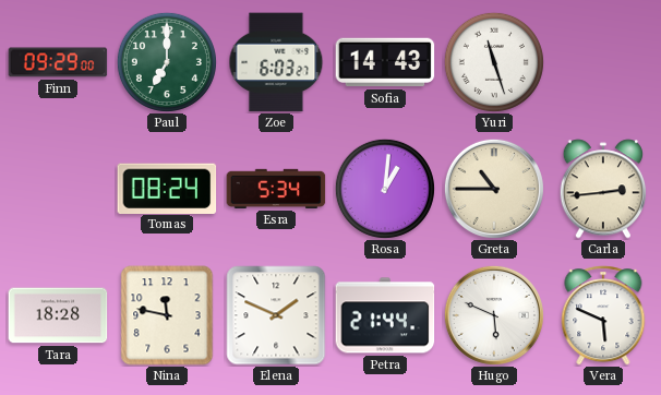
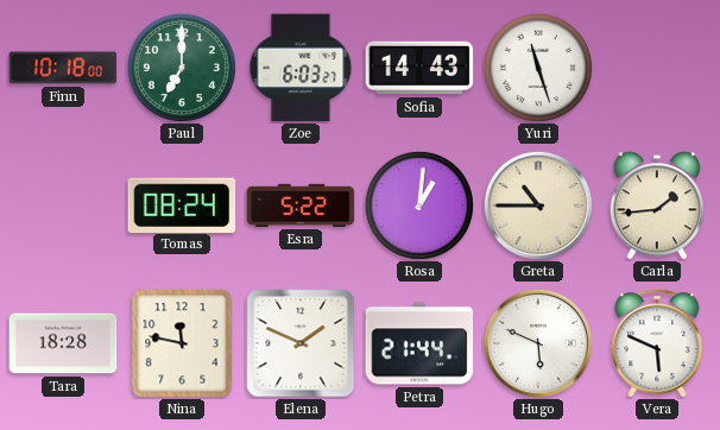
Finn: 09:29 -> 10:18 (63, 68)
Esra: 5:34 -> 5:22 (301, 205)
Carla: 2:44 -> 1:44 (657, 205)
